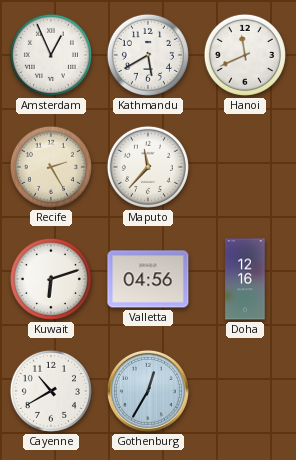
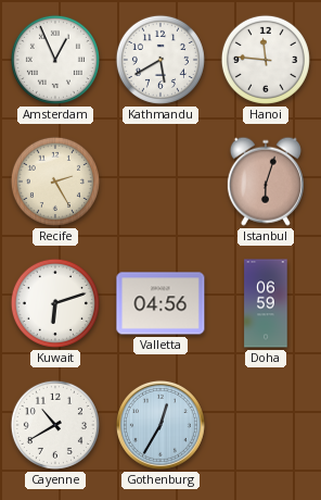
Hanoi: 11:41 -> 11:46 (266, 60)
Maputo: 11:37 -> none (148, 167)
Istanbul: none -> 6:03 (266, 182)
Doha: 12:16 -> 06:59 (266, 303)
